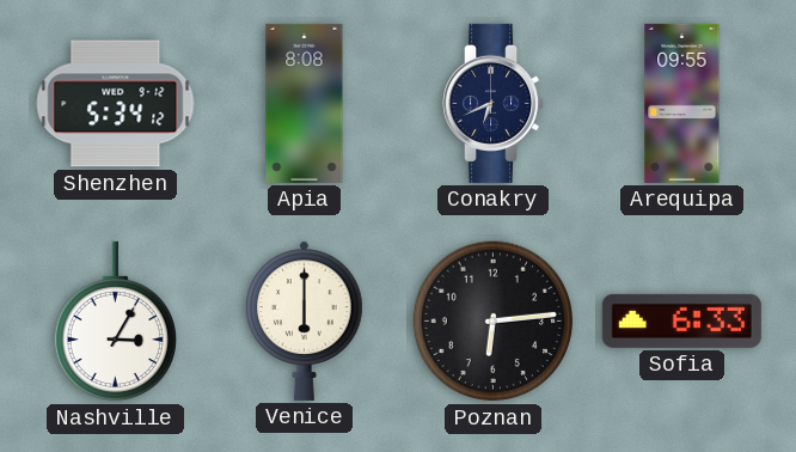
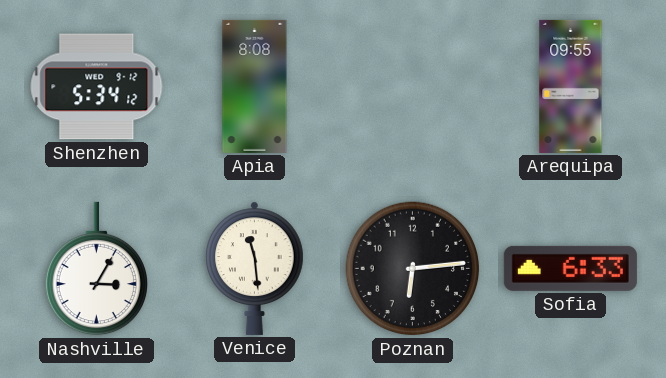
Conakry: 6:41 -> none (494, 103)
Venice: 6:00 -> 11:29 (255, 268)
